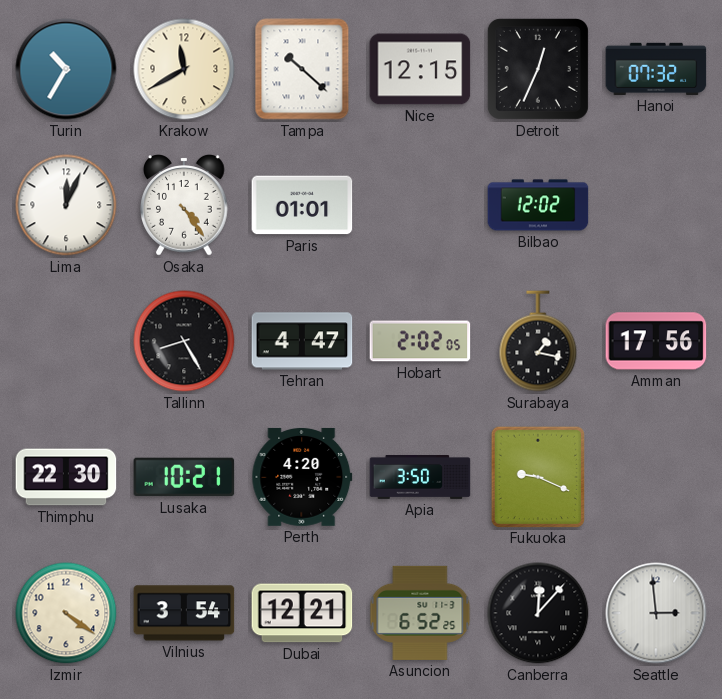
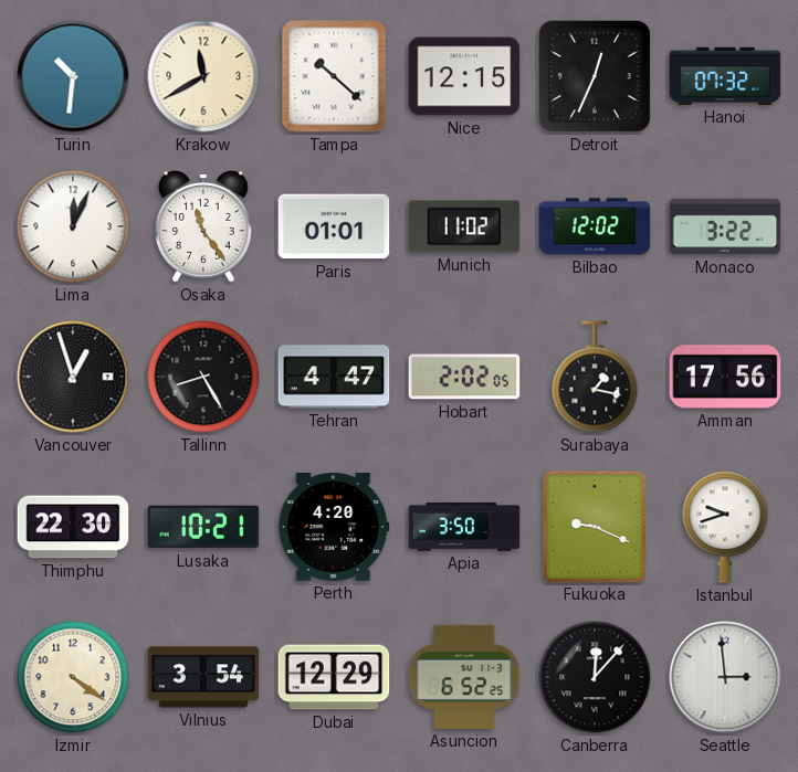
Turin: 10:35 -> 10:31 (73, 76)
Osaka: 4:24 -> 11:24 (204, 226)
Munich: none -> 11:02 (464, 226)
Monaco: none -> 3:22 (725, 226)
Vancouver: none -> 12:57 (73, 377)
Istanbul: none -> 9:42 (725, 527)
Dubai: 12:21 -> 12:29 (334, 677)
